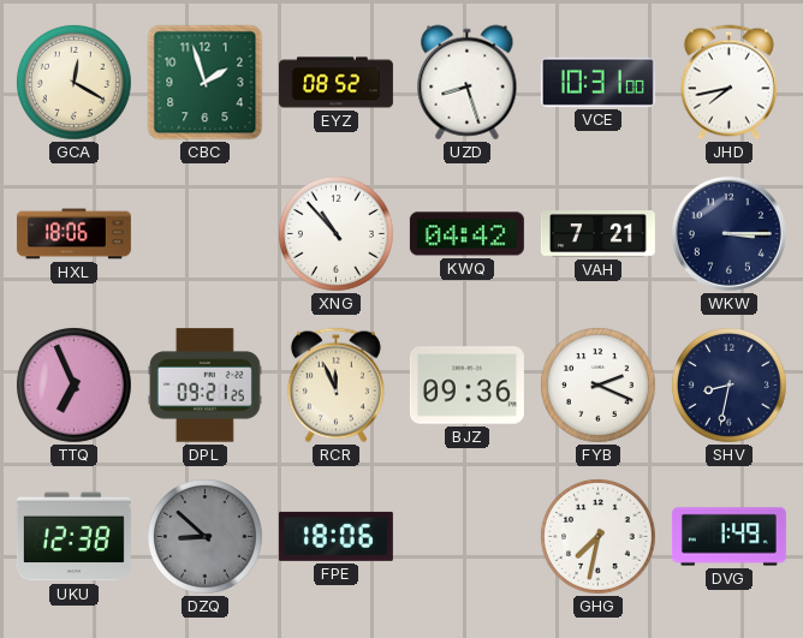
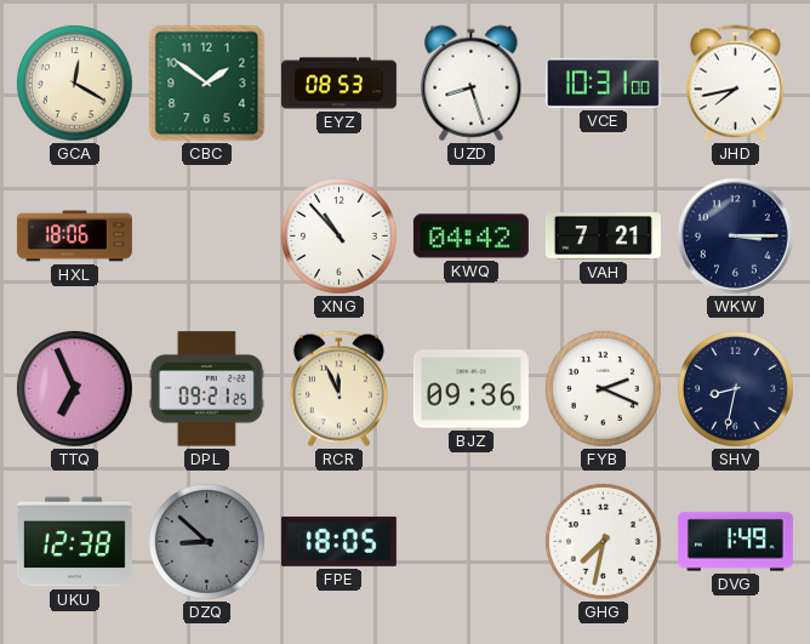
CBC: 1:57 -> 1:51 (207, 84)
EYZ: 08:52 -> 08:53 (338, 84)
FPE: 18:06 -> 18:05 (338, 541)
